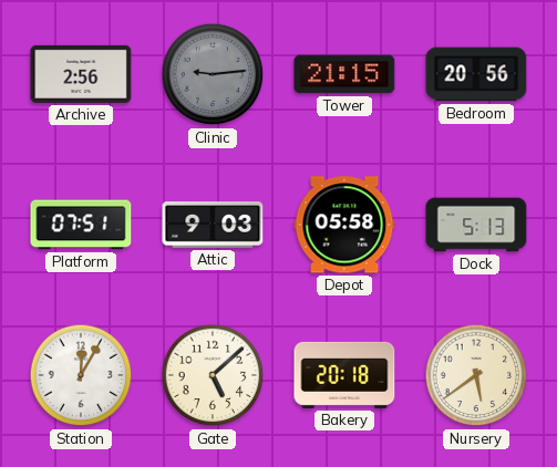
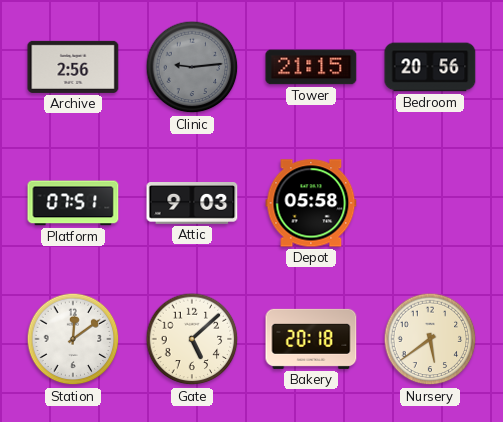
Dock: 5:13 -> none (476, 225)
Station: 12:05 -> 12:09 (73, 339)
